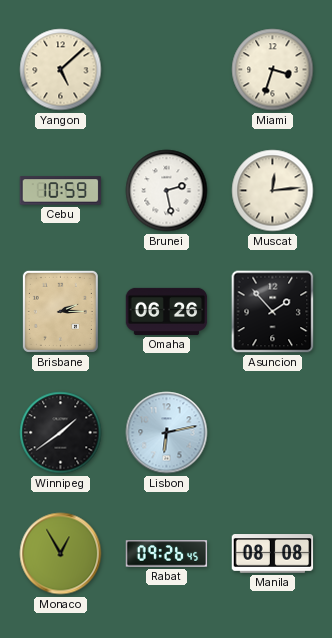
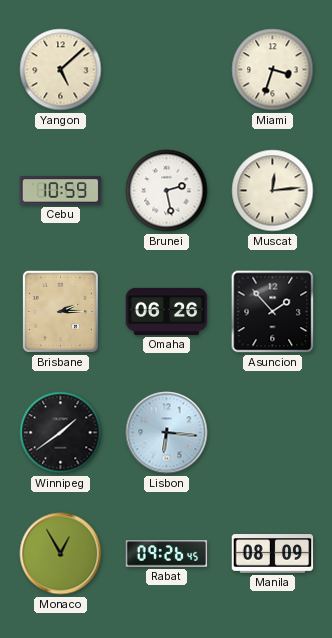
Lisbon: 6:13 -> 6:16 (167, 433)
Manila: 08:08 -> 08:09 (273, 554)
